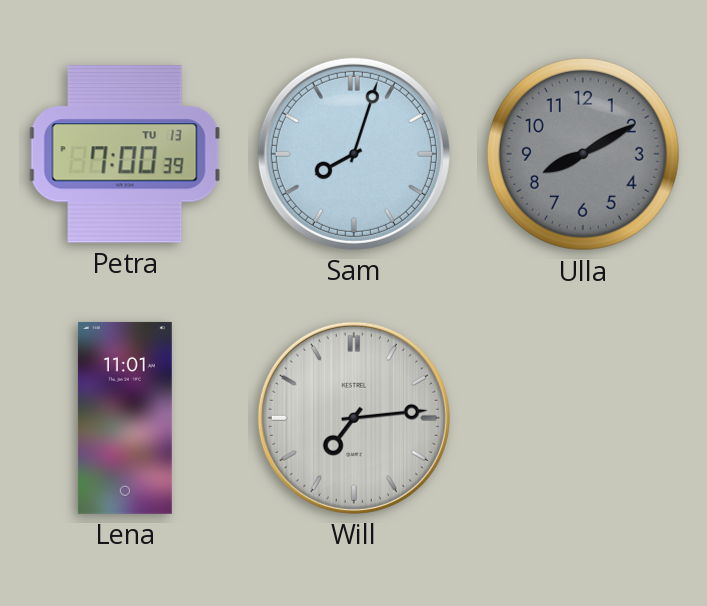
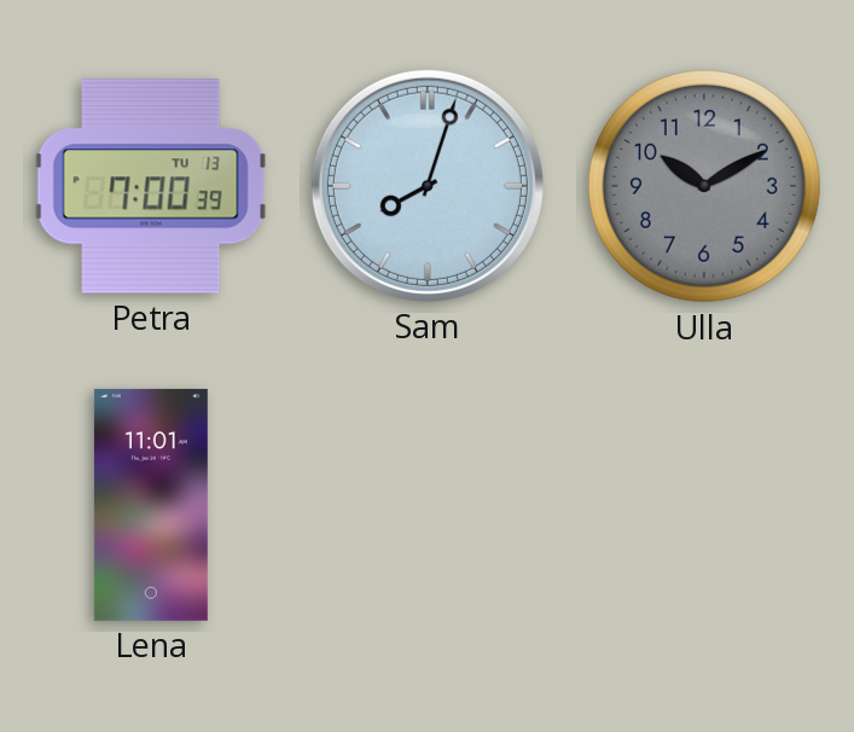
Ulla: 8:10 -> 10:10 (704, 186)
Will: 7:14 -> none (354, 418)
